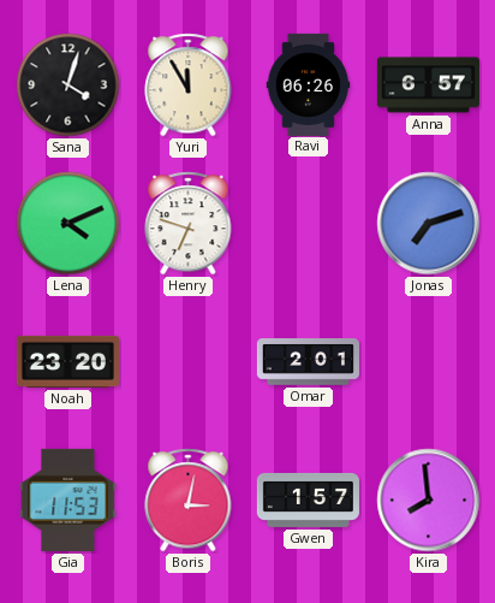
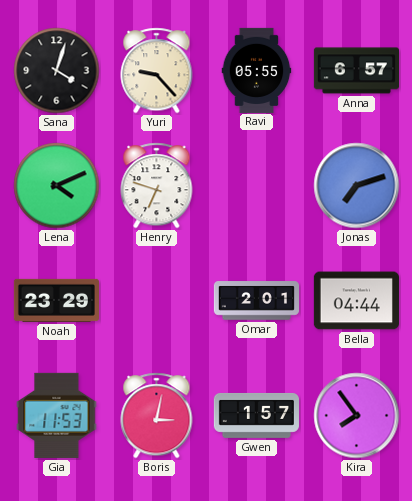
Yuri: 11:55 -> 9:23 (157, 71)
Ravi: 06:26 -> 05:55 (257, 70)
Noah: 23:20 -> 23:29 (56, 300)
Bella: none -> 04:44 (356, 301)
Kira: 7:59 -> 7:54 (357, 416)
